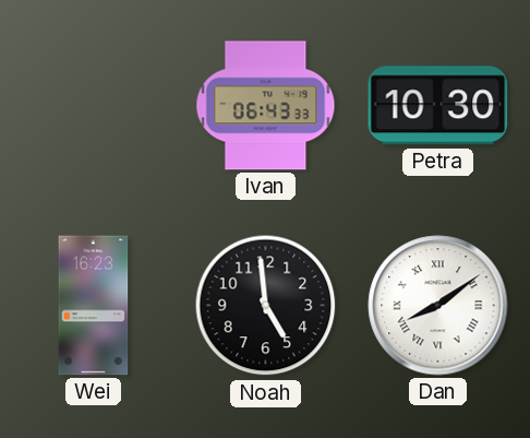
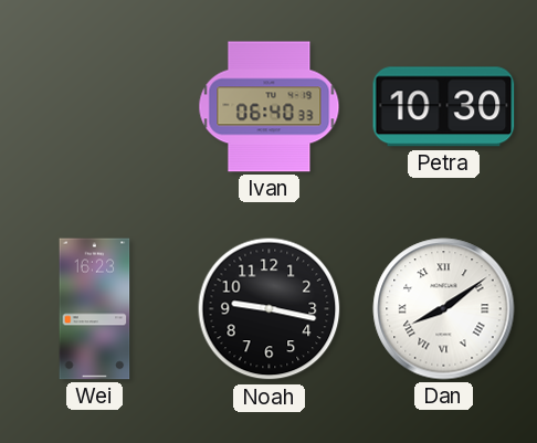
Ivan: 06:43 -> 06:40 (270, 107)
Noah: 4:59 -> 9:17 (270, 309)
